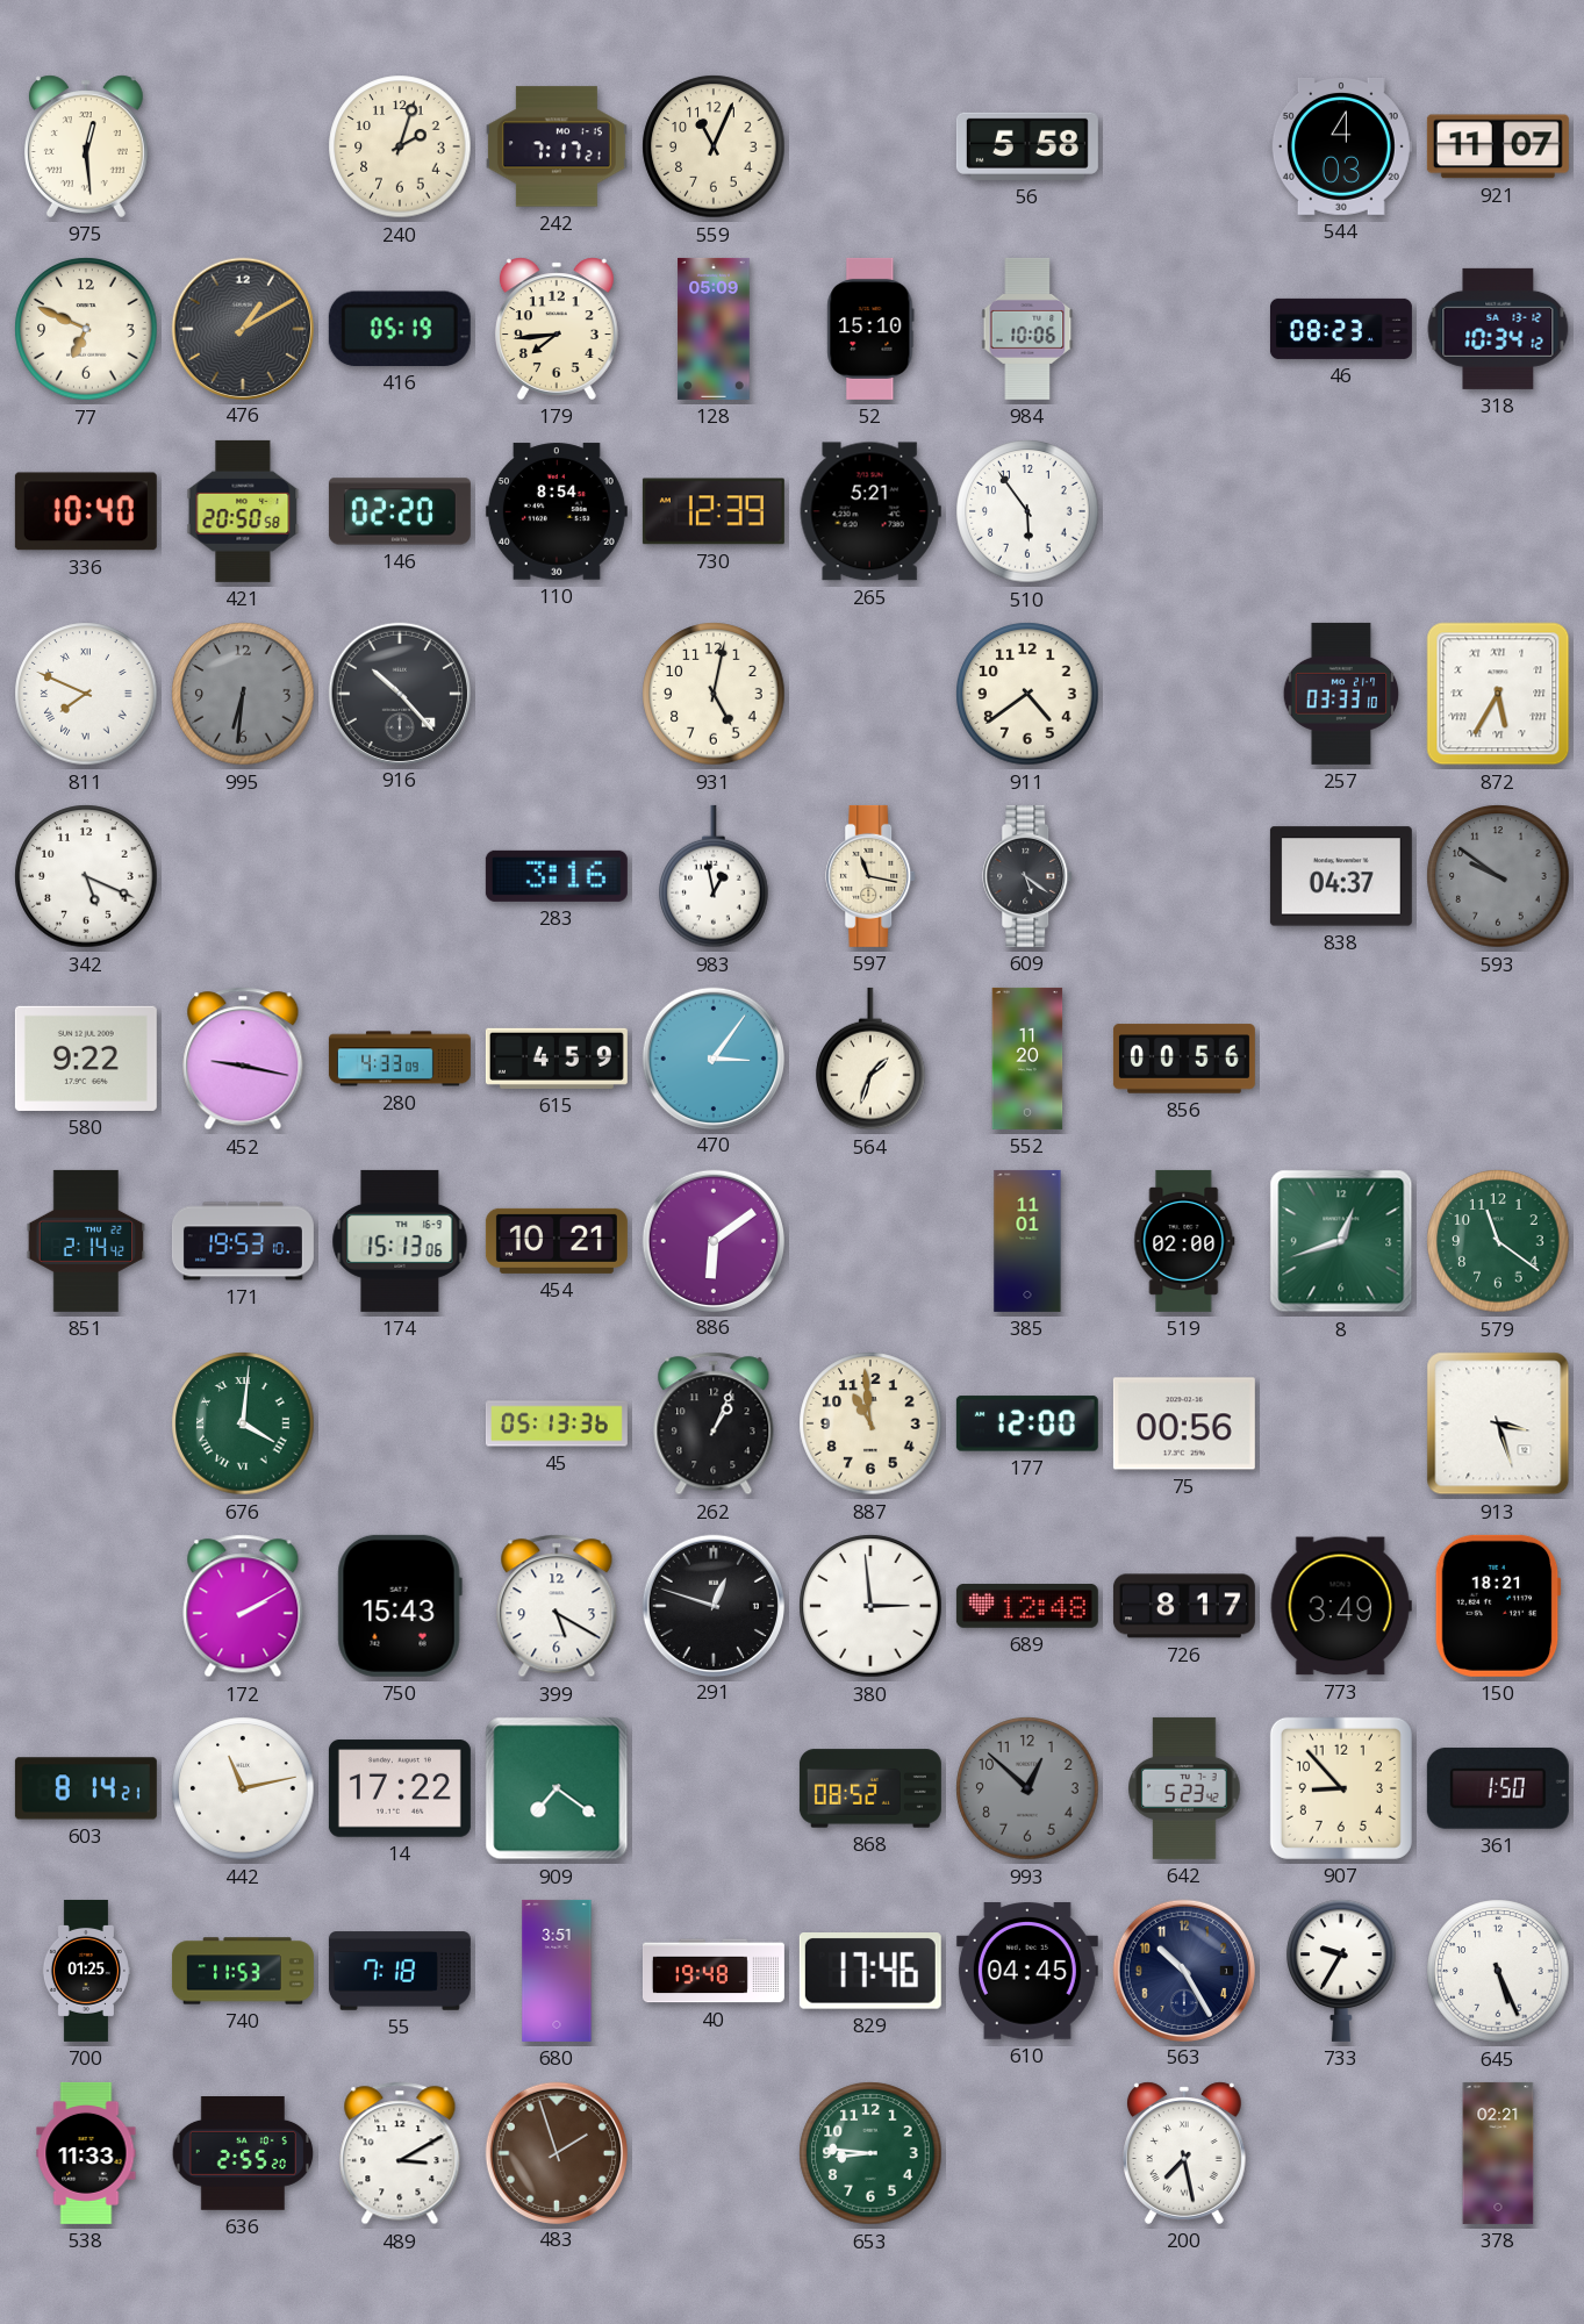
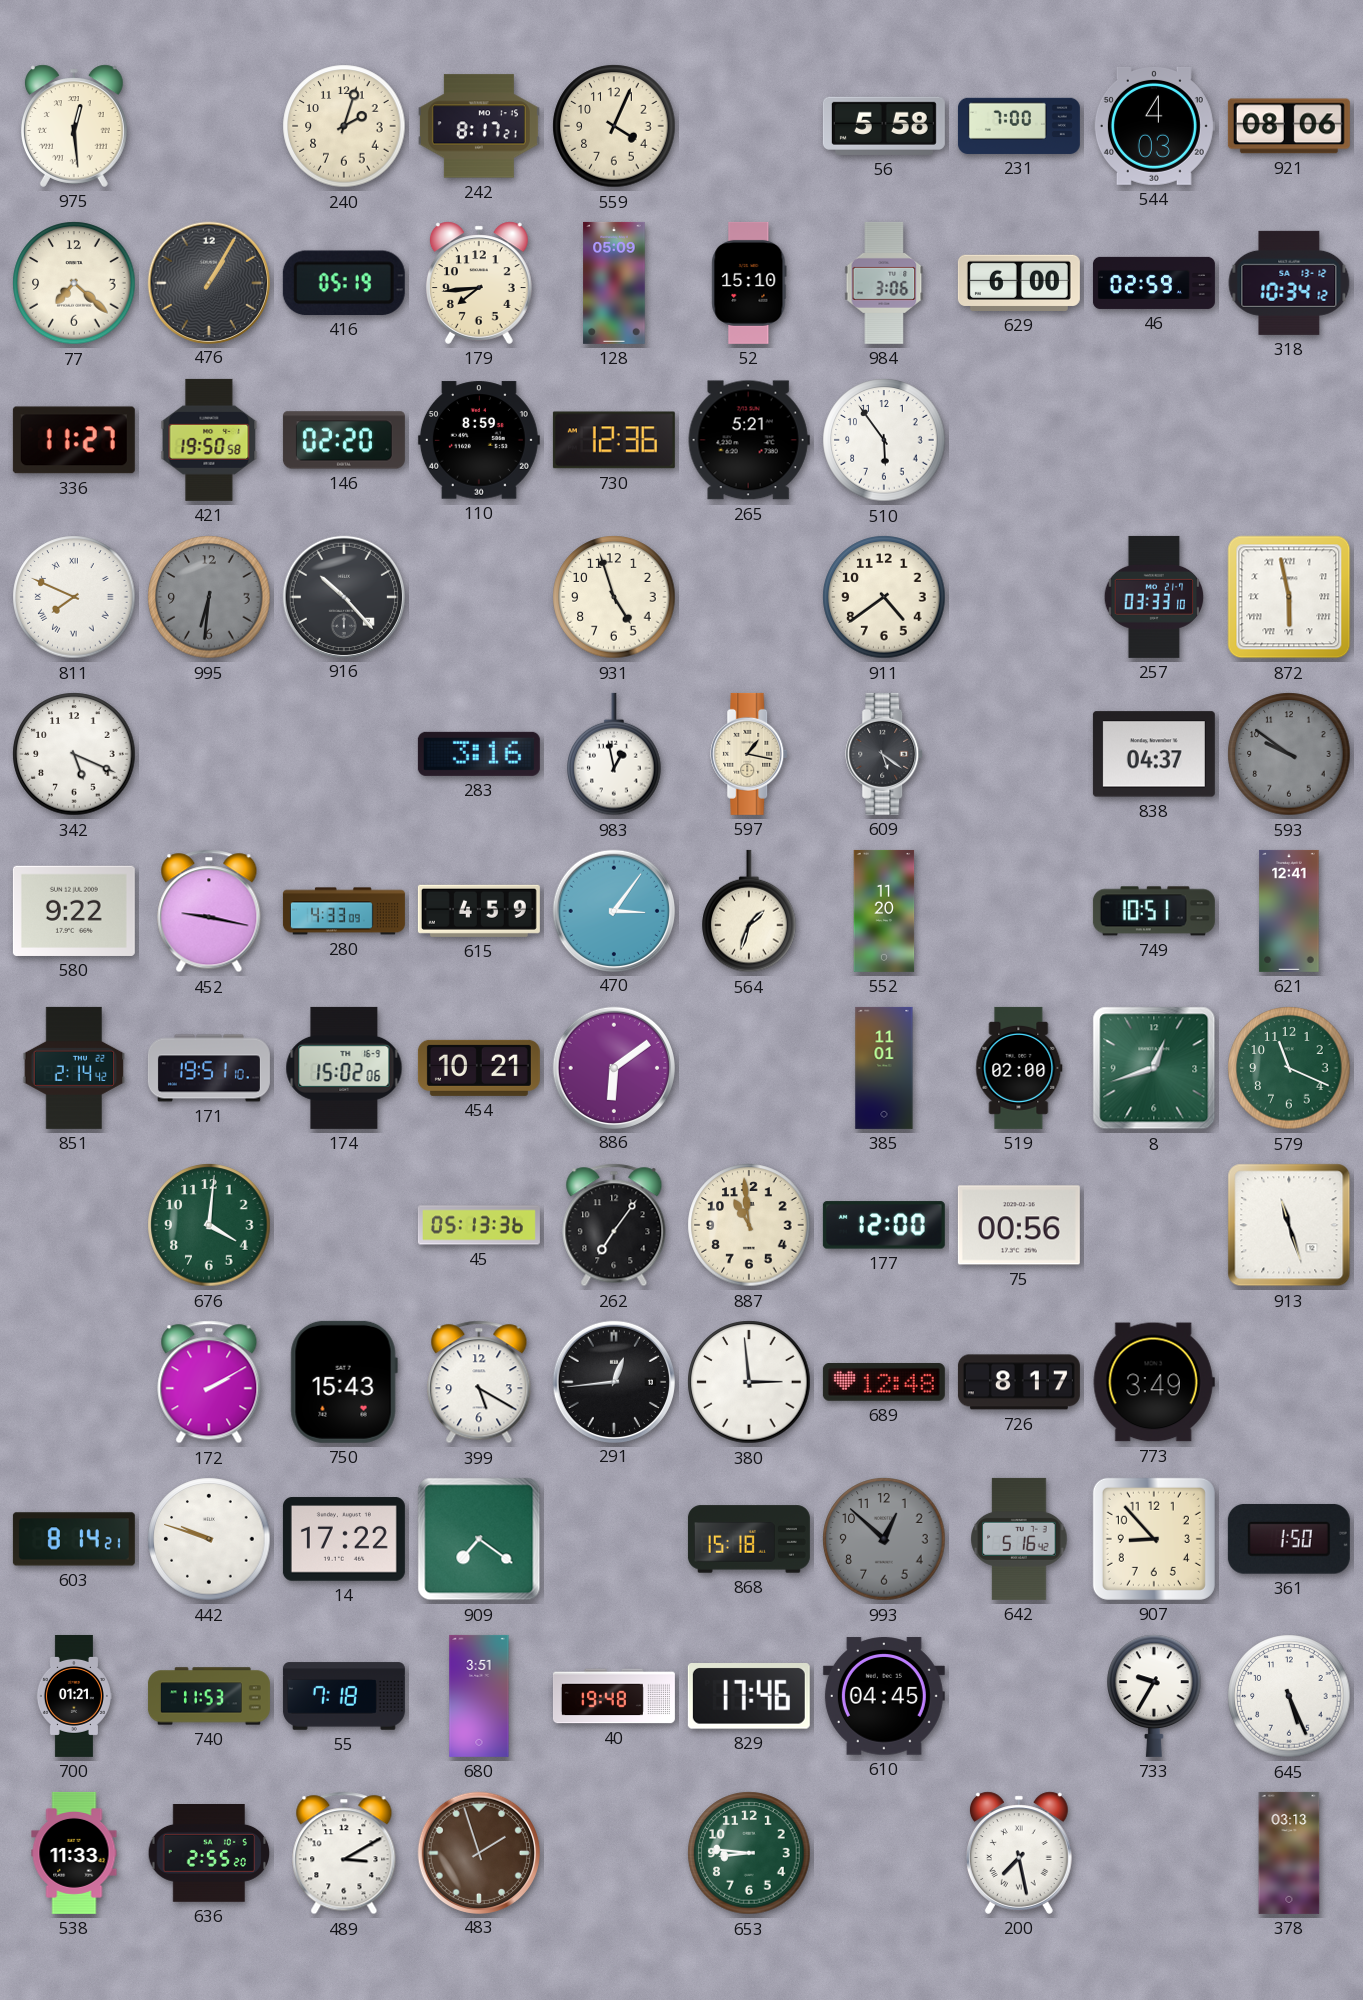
242: 7:17 -> 8:17 (479, 126)
559: 11:04 -> 4:04 (614, 126)
231: none -> 7:00 (1019, 126)
921: 11:07 -> 08:06 (1289, 126)
77: 6:49 -> 7:22 (74, 283)
476: 1:10 -> 1:05 (208, 282)
984: 10:06 -> 3:06 (884, 283)
629: none -> 6:00 (1019, 283)
46: 08:23 -> 02:59 (1154, 283)
336: 10:40 -> 11:27 (74, 440)
421: 20:50 -> 19:50 (209, 440)
110: 8:54 -> 8:59 (479, 440)
730: 12:39 -> 12:36 (614, 440)
931: 5:02 -> 4:57 (614, 597)
872: 5:35 -> 5:58 (1289, 597)
597: 11:17 -> 1:17 (750, 754)
856: 00:56 -> none (1184, 1059)
749: none -> 10:51 (1154, 911)
621: none -> 12:41 (1289, 911)
171: 19:53 -> 19:51 (209, 1068)
174: 15:13 -> 15:02 (344, 1068)
579: 11:21 -> 11:19 (1289, 1068)
676 numerals: Roman -> Arabic (209, 1225)
262: 1:04 -> 7:06 (614, 1225)
913: 3:27 -> 11:27 (1289, 1225)
291: 12:48 -> 12:44 (613, 1381)
150: 18:21 -> none (1498, 1606)
442: 11:13 -> 9:48 (209, 1539)
868: 08:52 -> 15:18 (749, 1539)
642: 5:23 -> 5:16 (1019, 1539)
700: 01:25 -> 01:21 (74, 1696)
563: 10:25 -> none (1183, 1970)
378: 02:21 -> 03:13 (1289, 1853)
